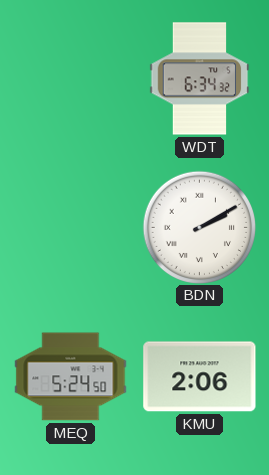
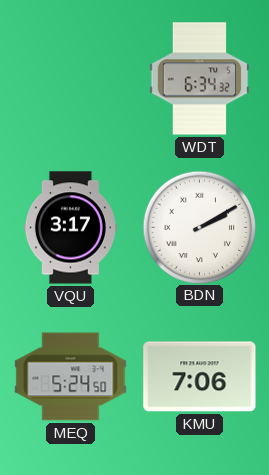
VQU: none -> 3:17 (70, 228)
KMU: 2:06 -> 7:06 (200, 377)
